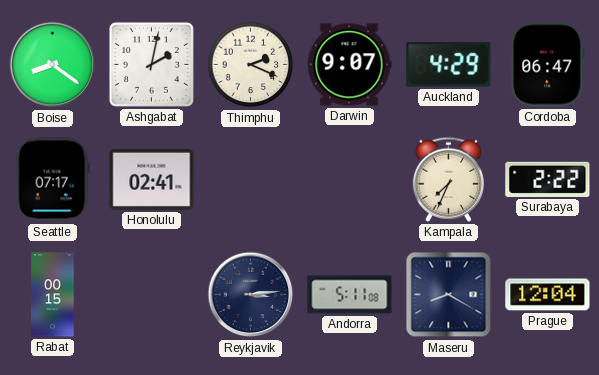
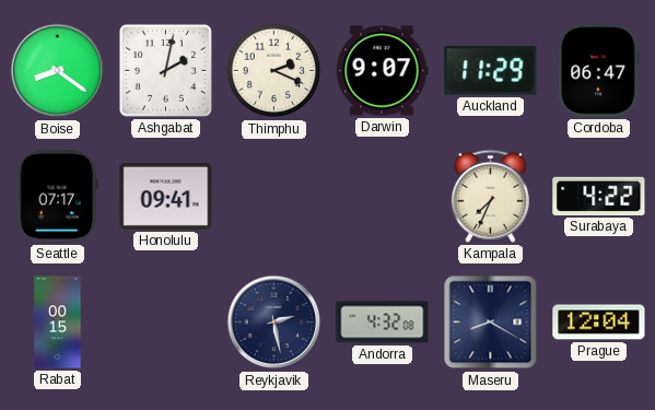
Auckland: 4:29 -> 11:29 (491, 70)
Honolulu: 02:41 -> 09:41 (166, 196)
Surabaya: 2:22 -> 4:22 (599, 196)
Reykjavik: 3:14 -> 2:28 (274, 323)
Andorra: 5:11 -> 4:32 (383, 323)
